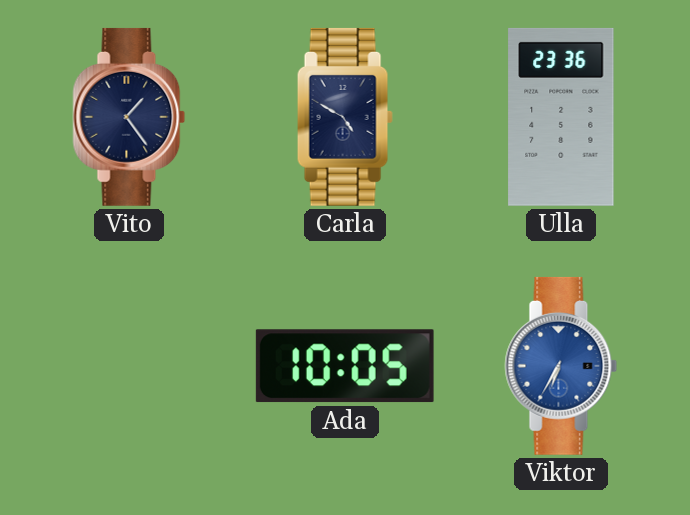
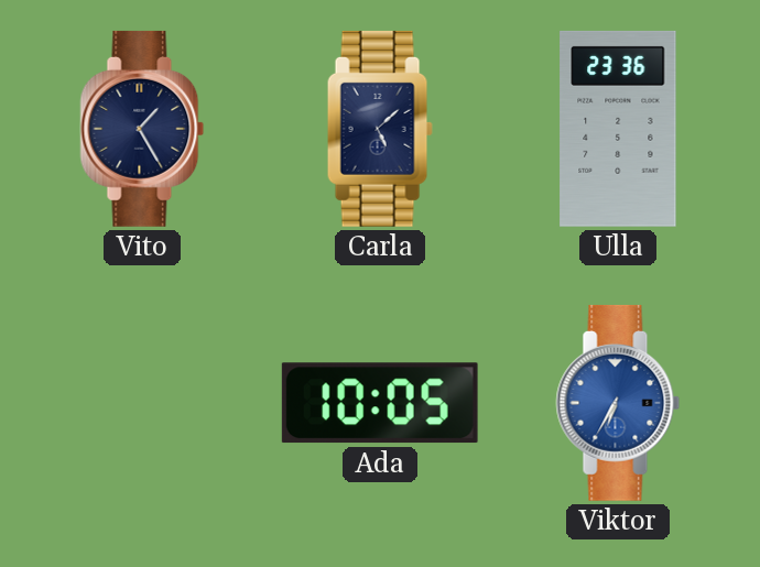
Vito: 1:24 -> 1:25 (142, 129)
Carla: 4:50 -> 5:08 (380, 129)
